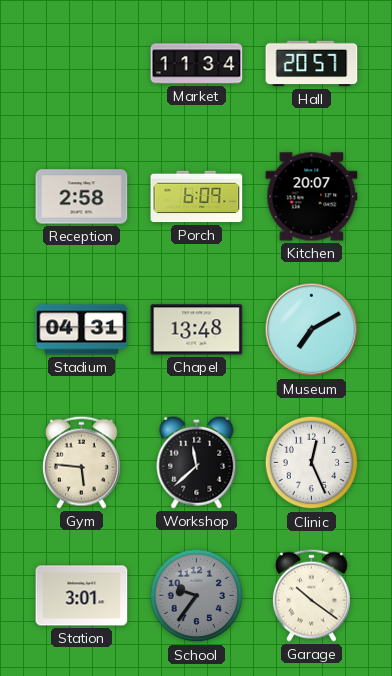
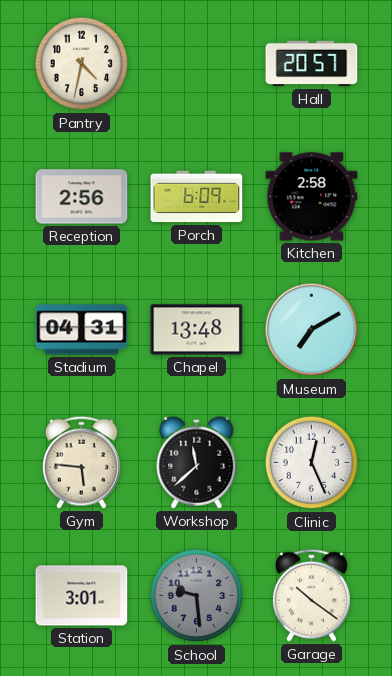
Pantry: none -> 4:32 (82, 64)
Market: 11:34 -> none (197, 64)
Reception: 2:58 -> 2:56 (82, 197)
Kitchen: 20:07 -> 2:58 (312, 197)
School: 9:36 -> 9:29 (197, 596)
